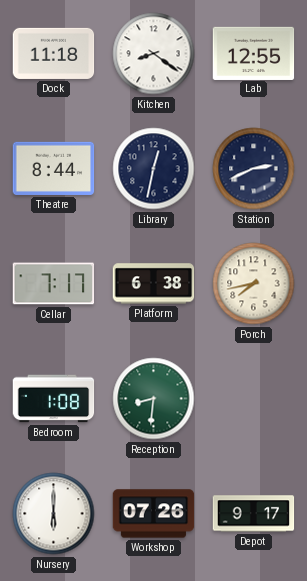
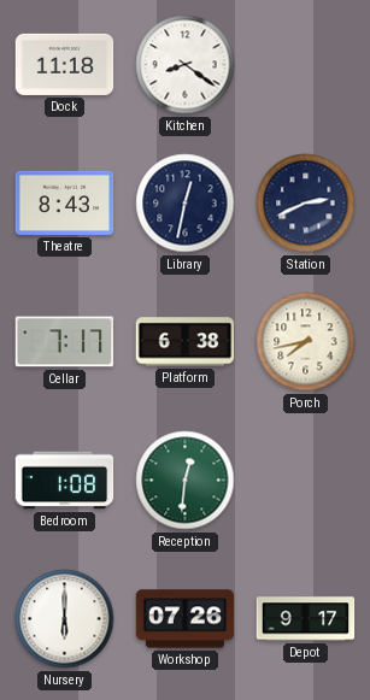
Lab: 12:55 -> none (254, 53)
Theatre: 8:44 -> 8:43 (65, 202)
Reception: 8:31 -> 12:31 (186, 481)
